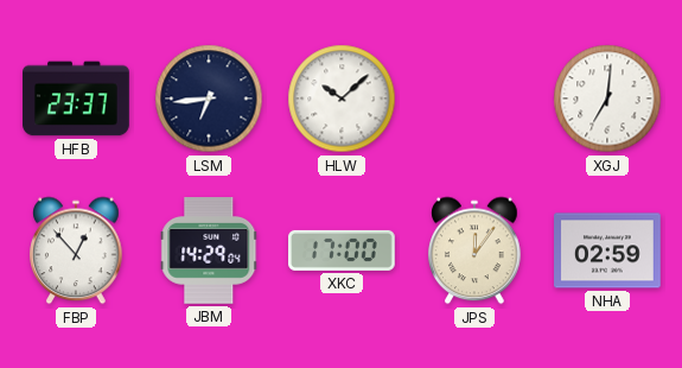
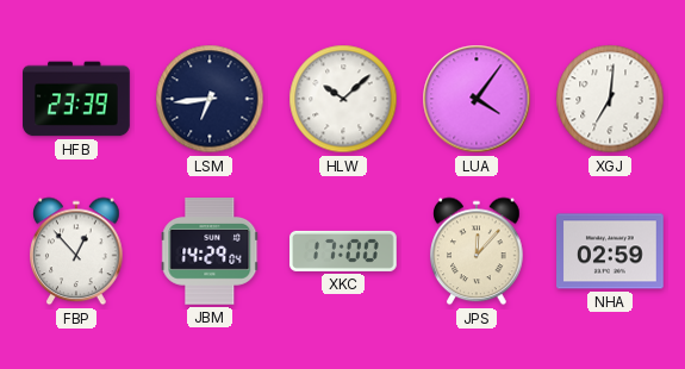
HFB: 23:37 -> 23:39 (76, 99)
LUA: none -> 4:06 (477, 99)
JPS: 12:06 -> 12:07 (477, 251)
